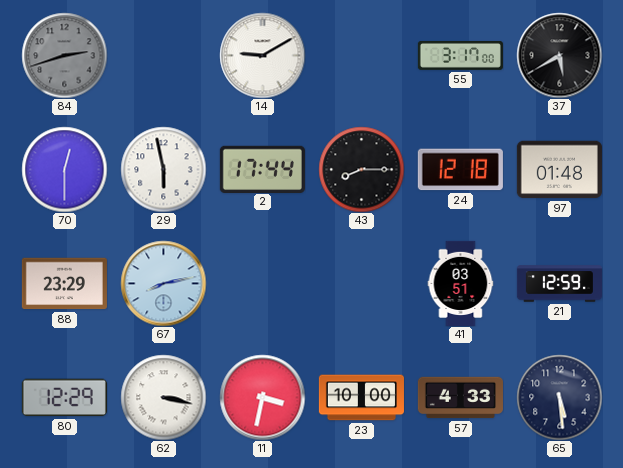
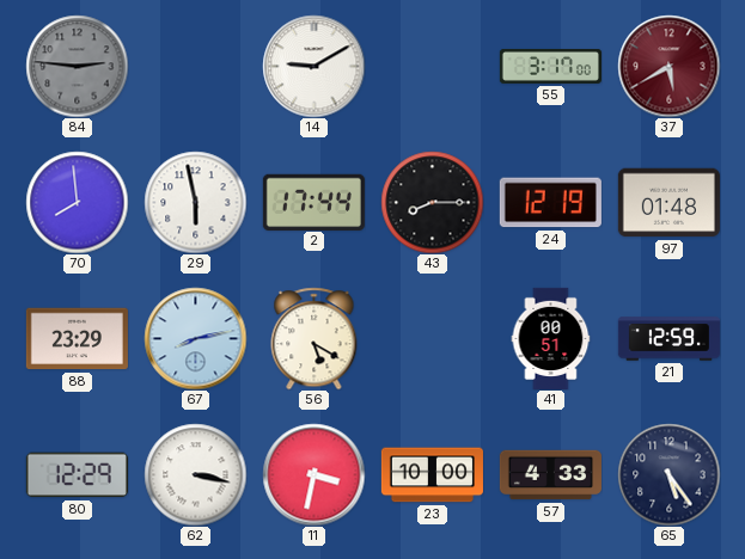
84: 2:42 -> 2:46 (77, 66)
37 dial: black -> burgundy (668, 66)
70: 12:30 -> 7:59 (77, 202)
24: 12:18 -> 12:19 (550, 203)
56: none -> 5:20 (315, 338)
41: 03:51 -> 00:51 (551, 338)
65: 5:29 -> 5:24 (668, 474)
